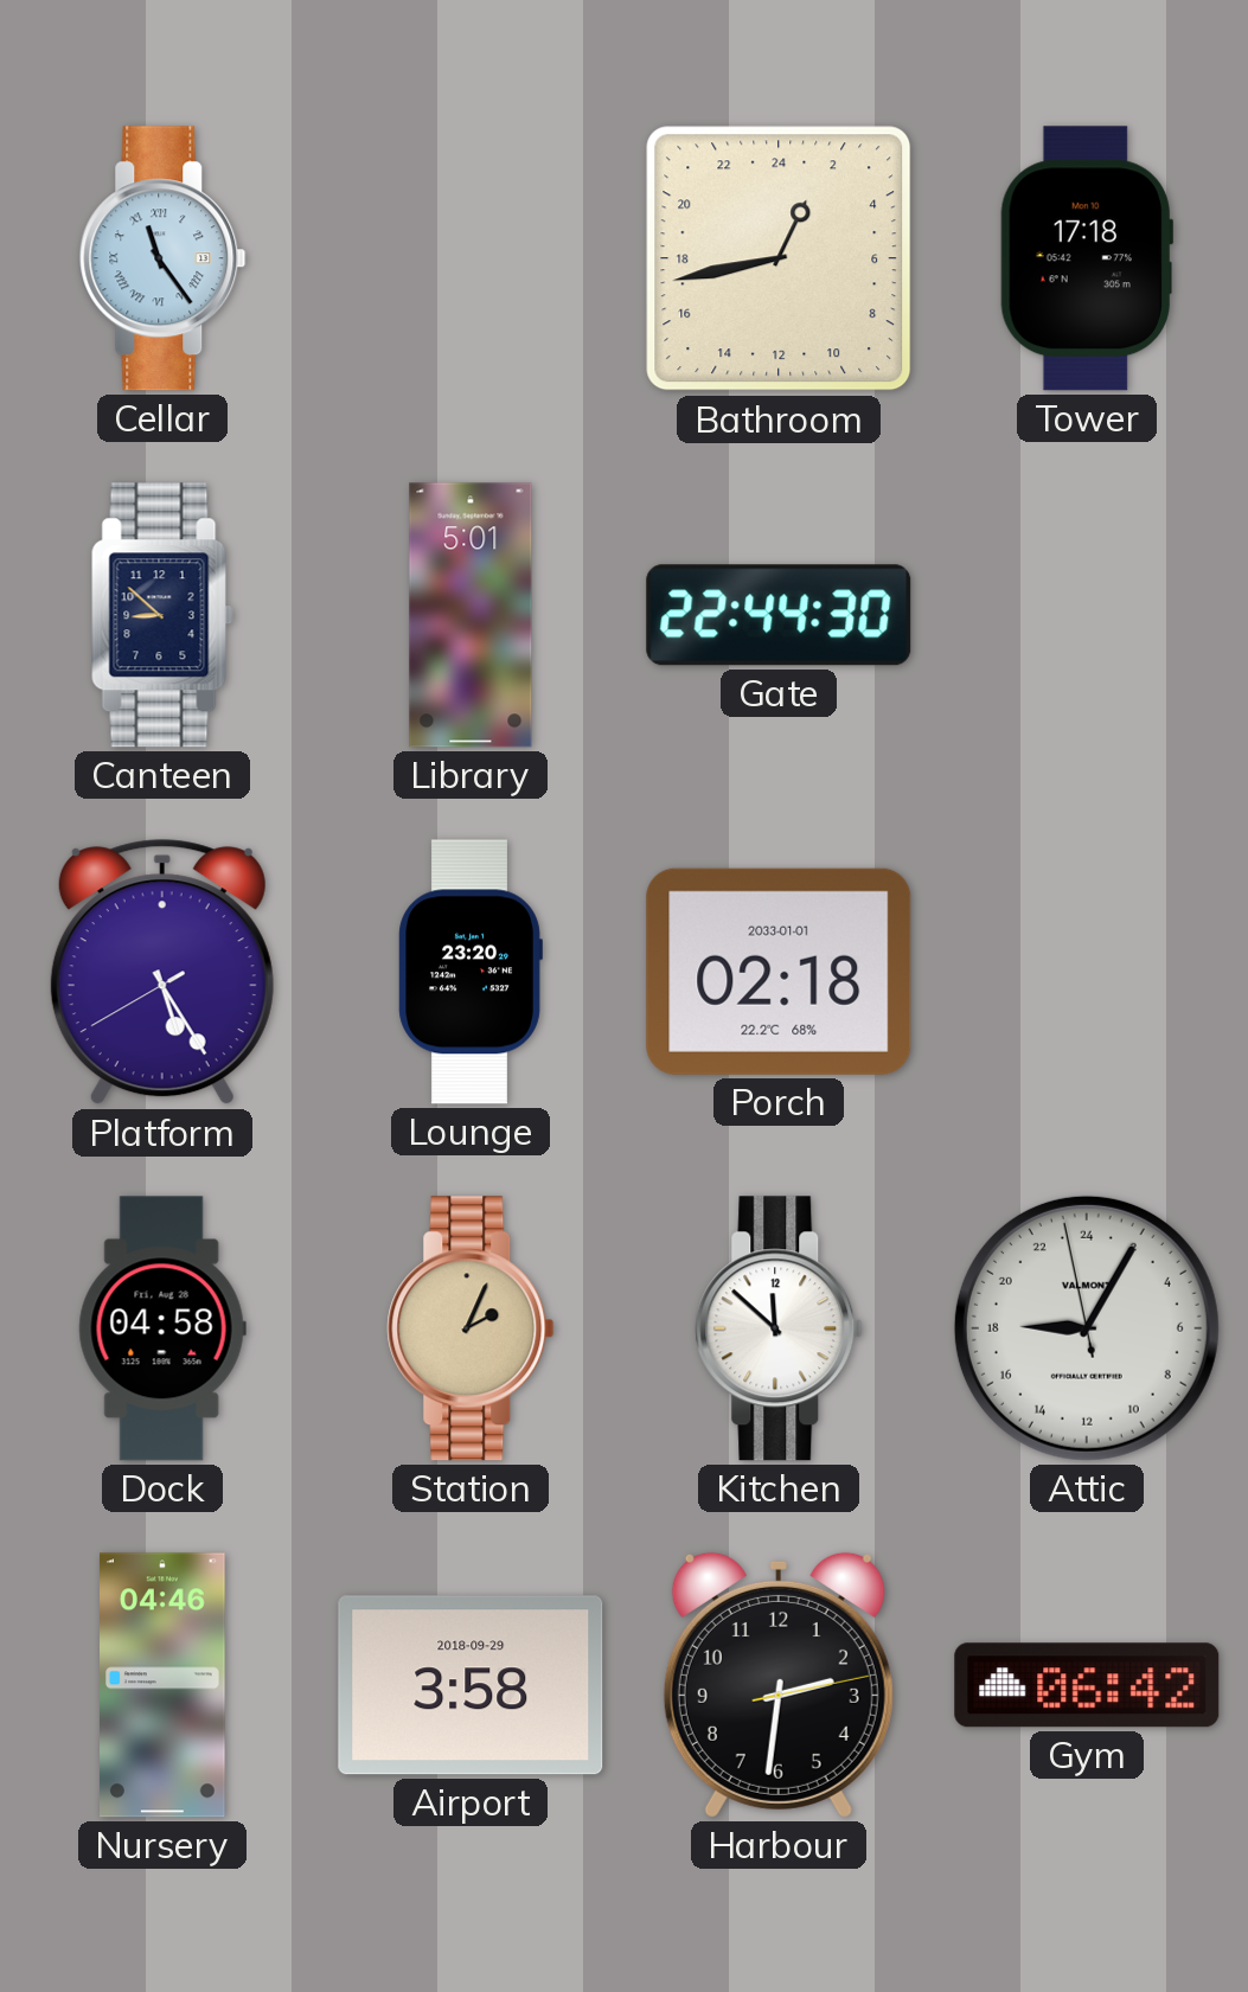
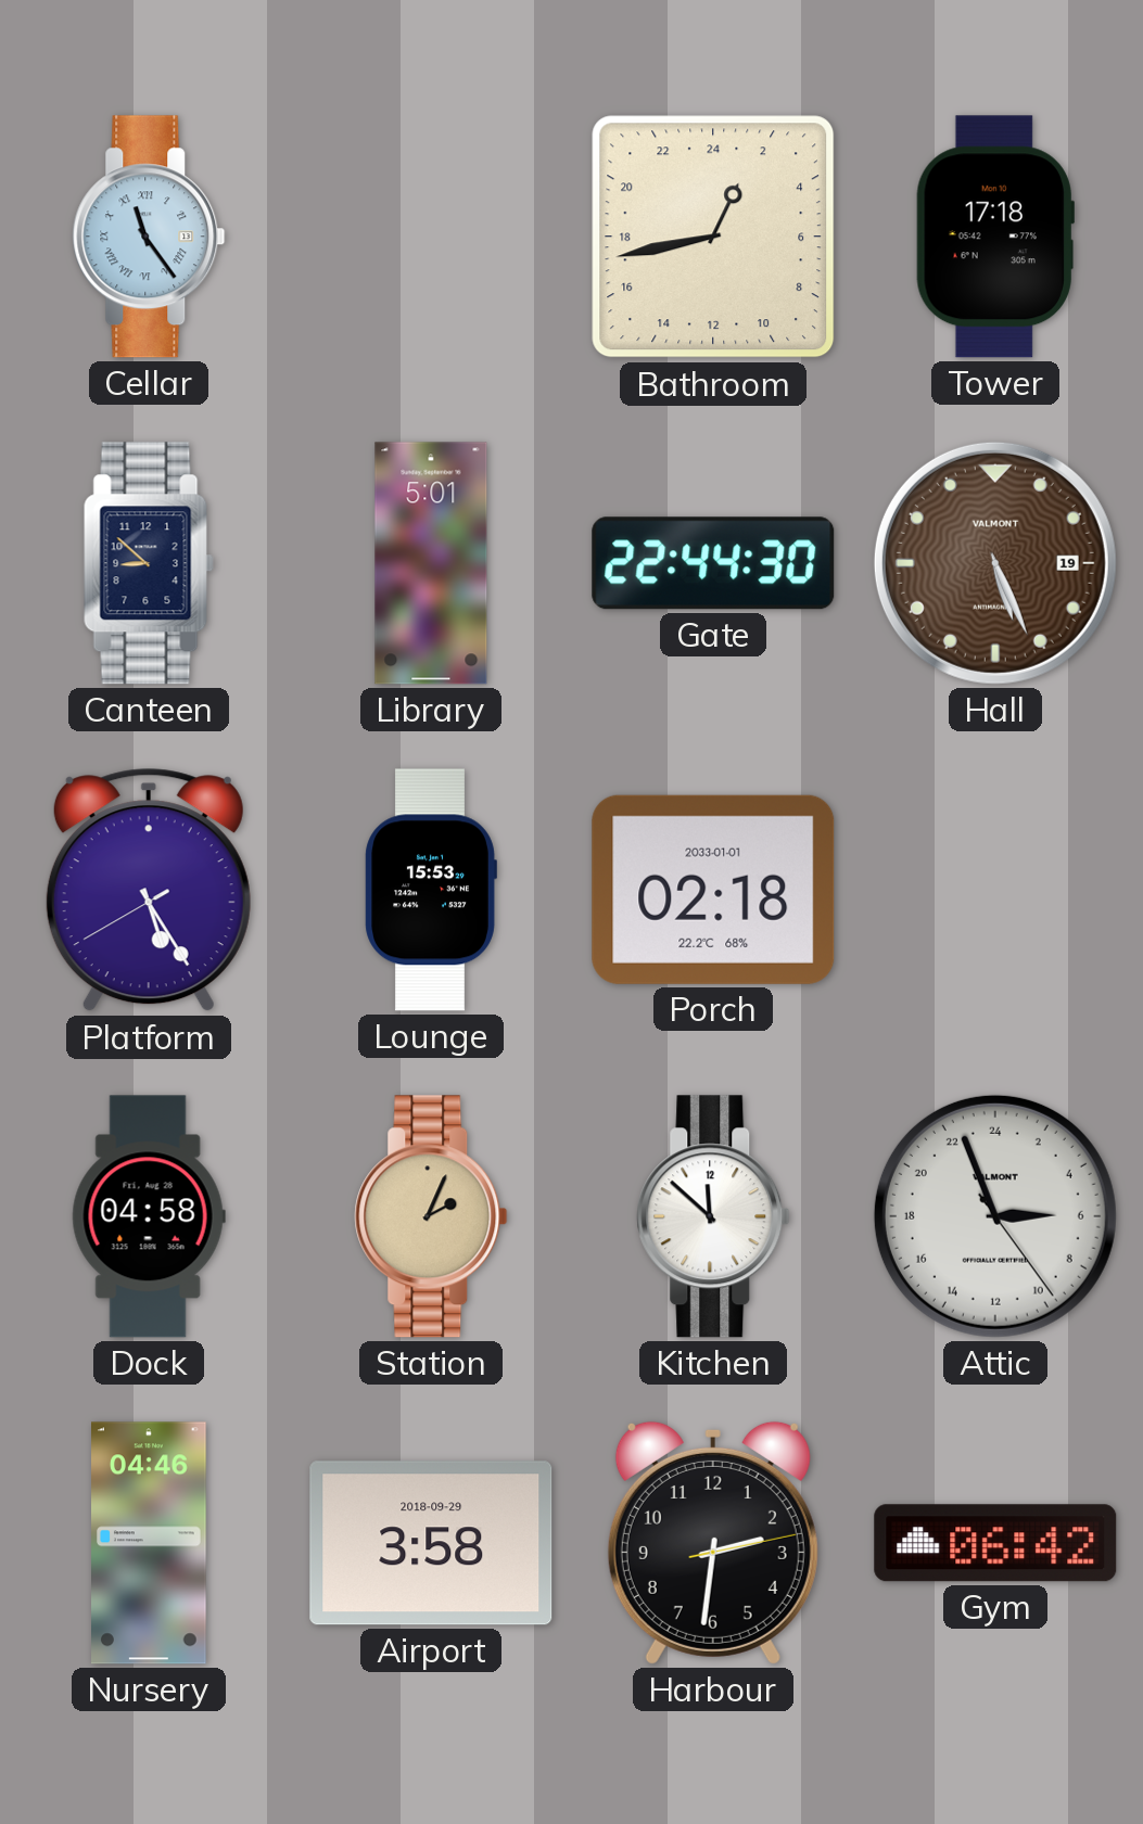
Hall: none -> 5:26 (995, 563)
Lounge: 23:20 -> 15:53 (431, 890)
Attic: 18:04 -> 5:56 (995, 1216)
